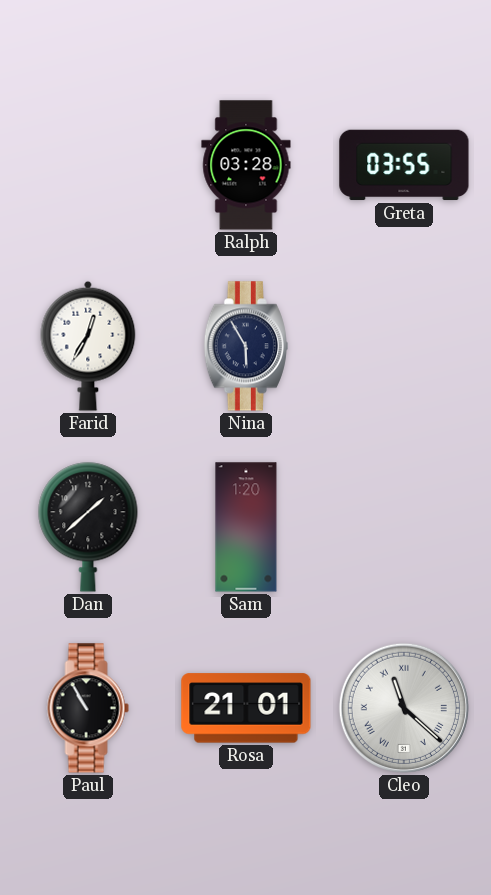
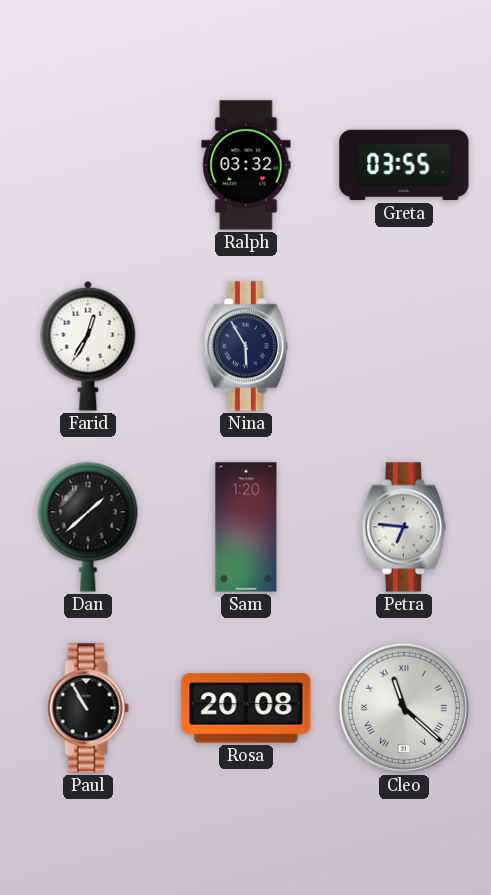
Ralph: 03:28 -> 03:32 (246, 165)
Petra: none -> 6:46 (404, 527)
Rosa: 21:01 -> 20:08 (246, 708)
